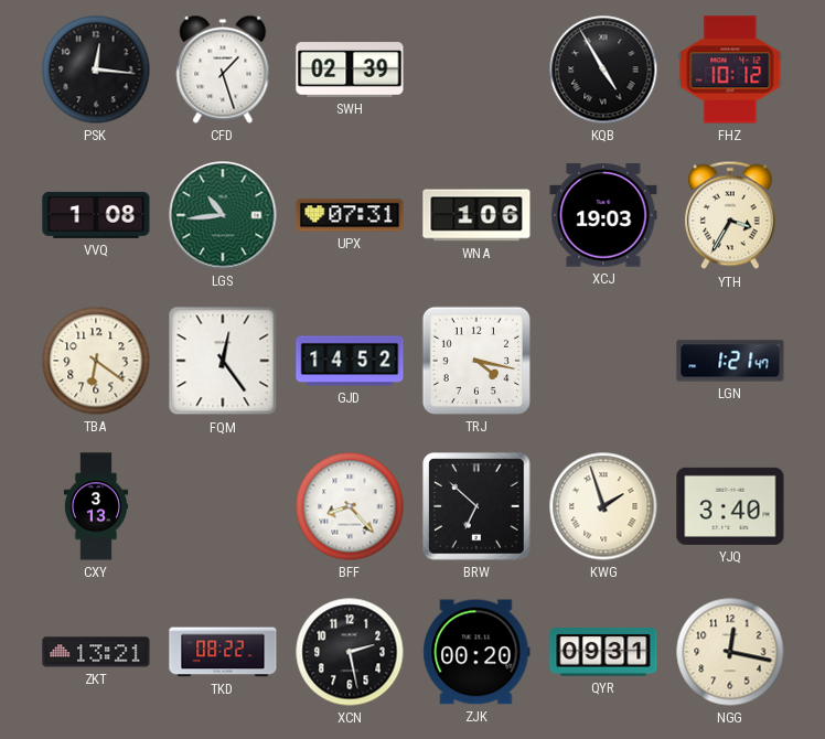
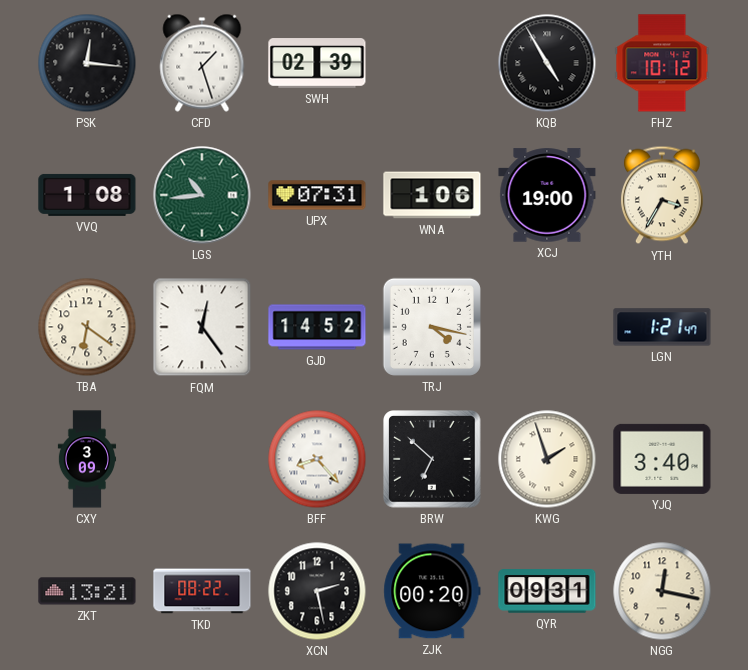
XCJ: 19:03 -> 19:00 (547, 195)
CXY: 3:13 -> 3:09 (87, 459)
